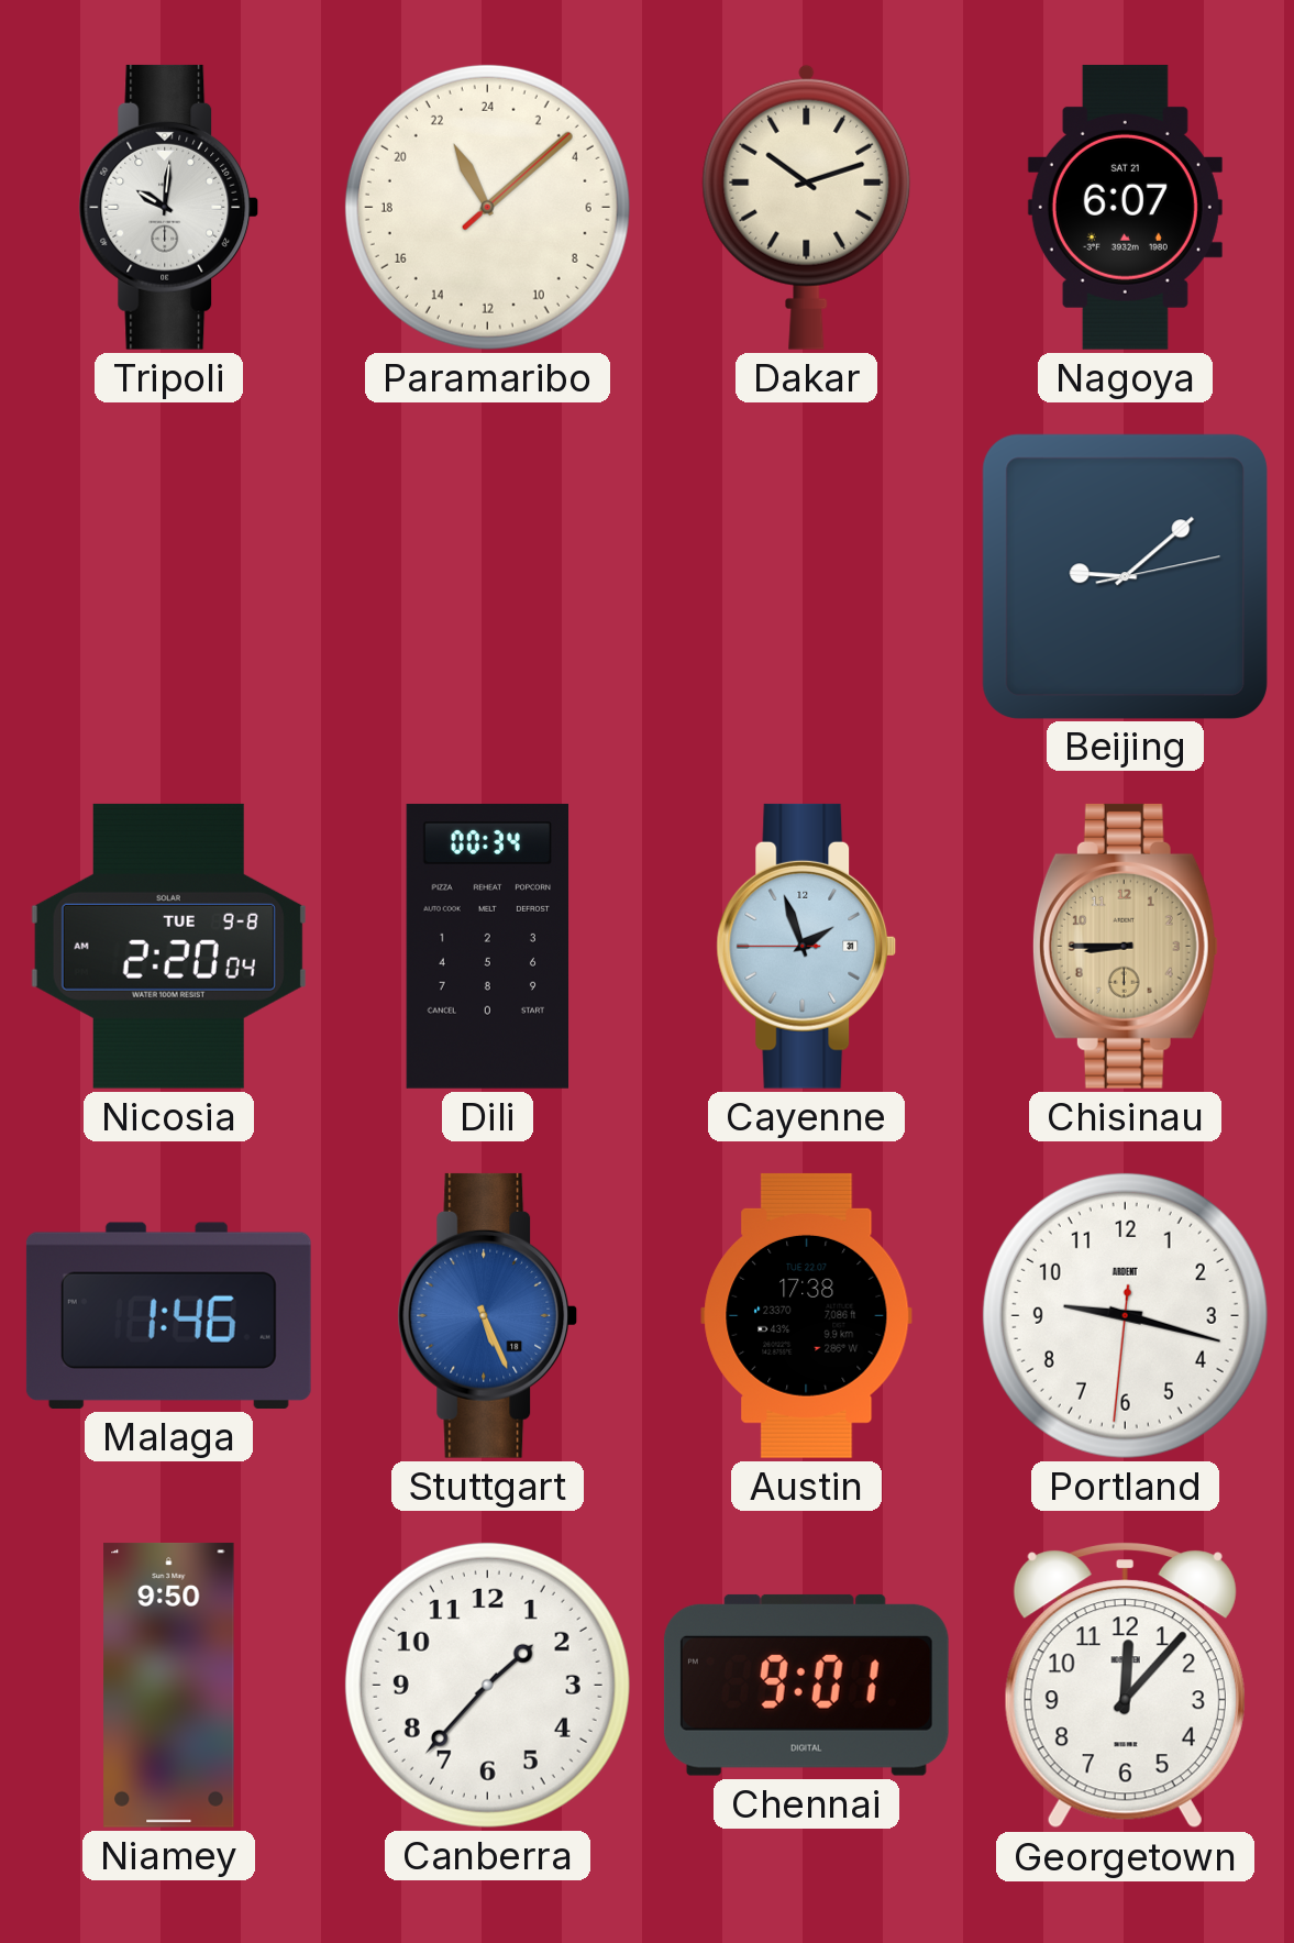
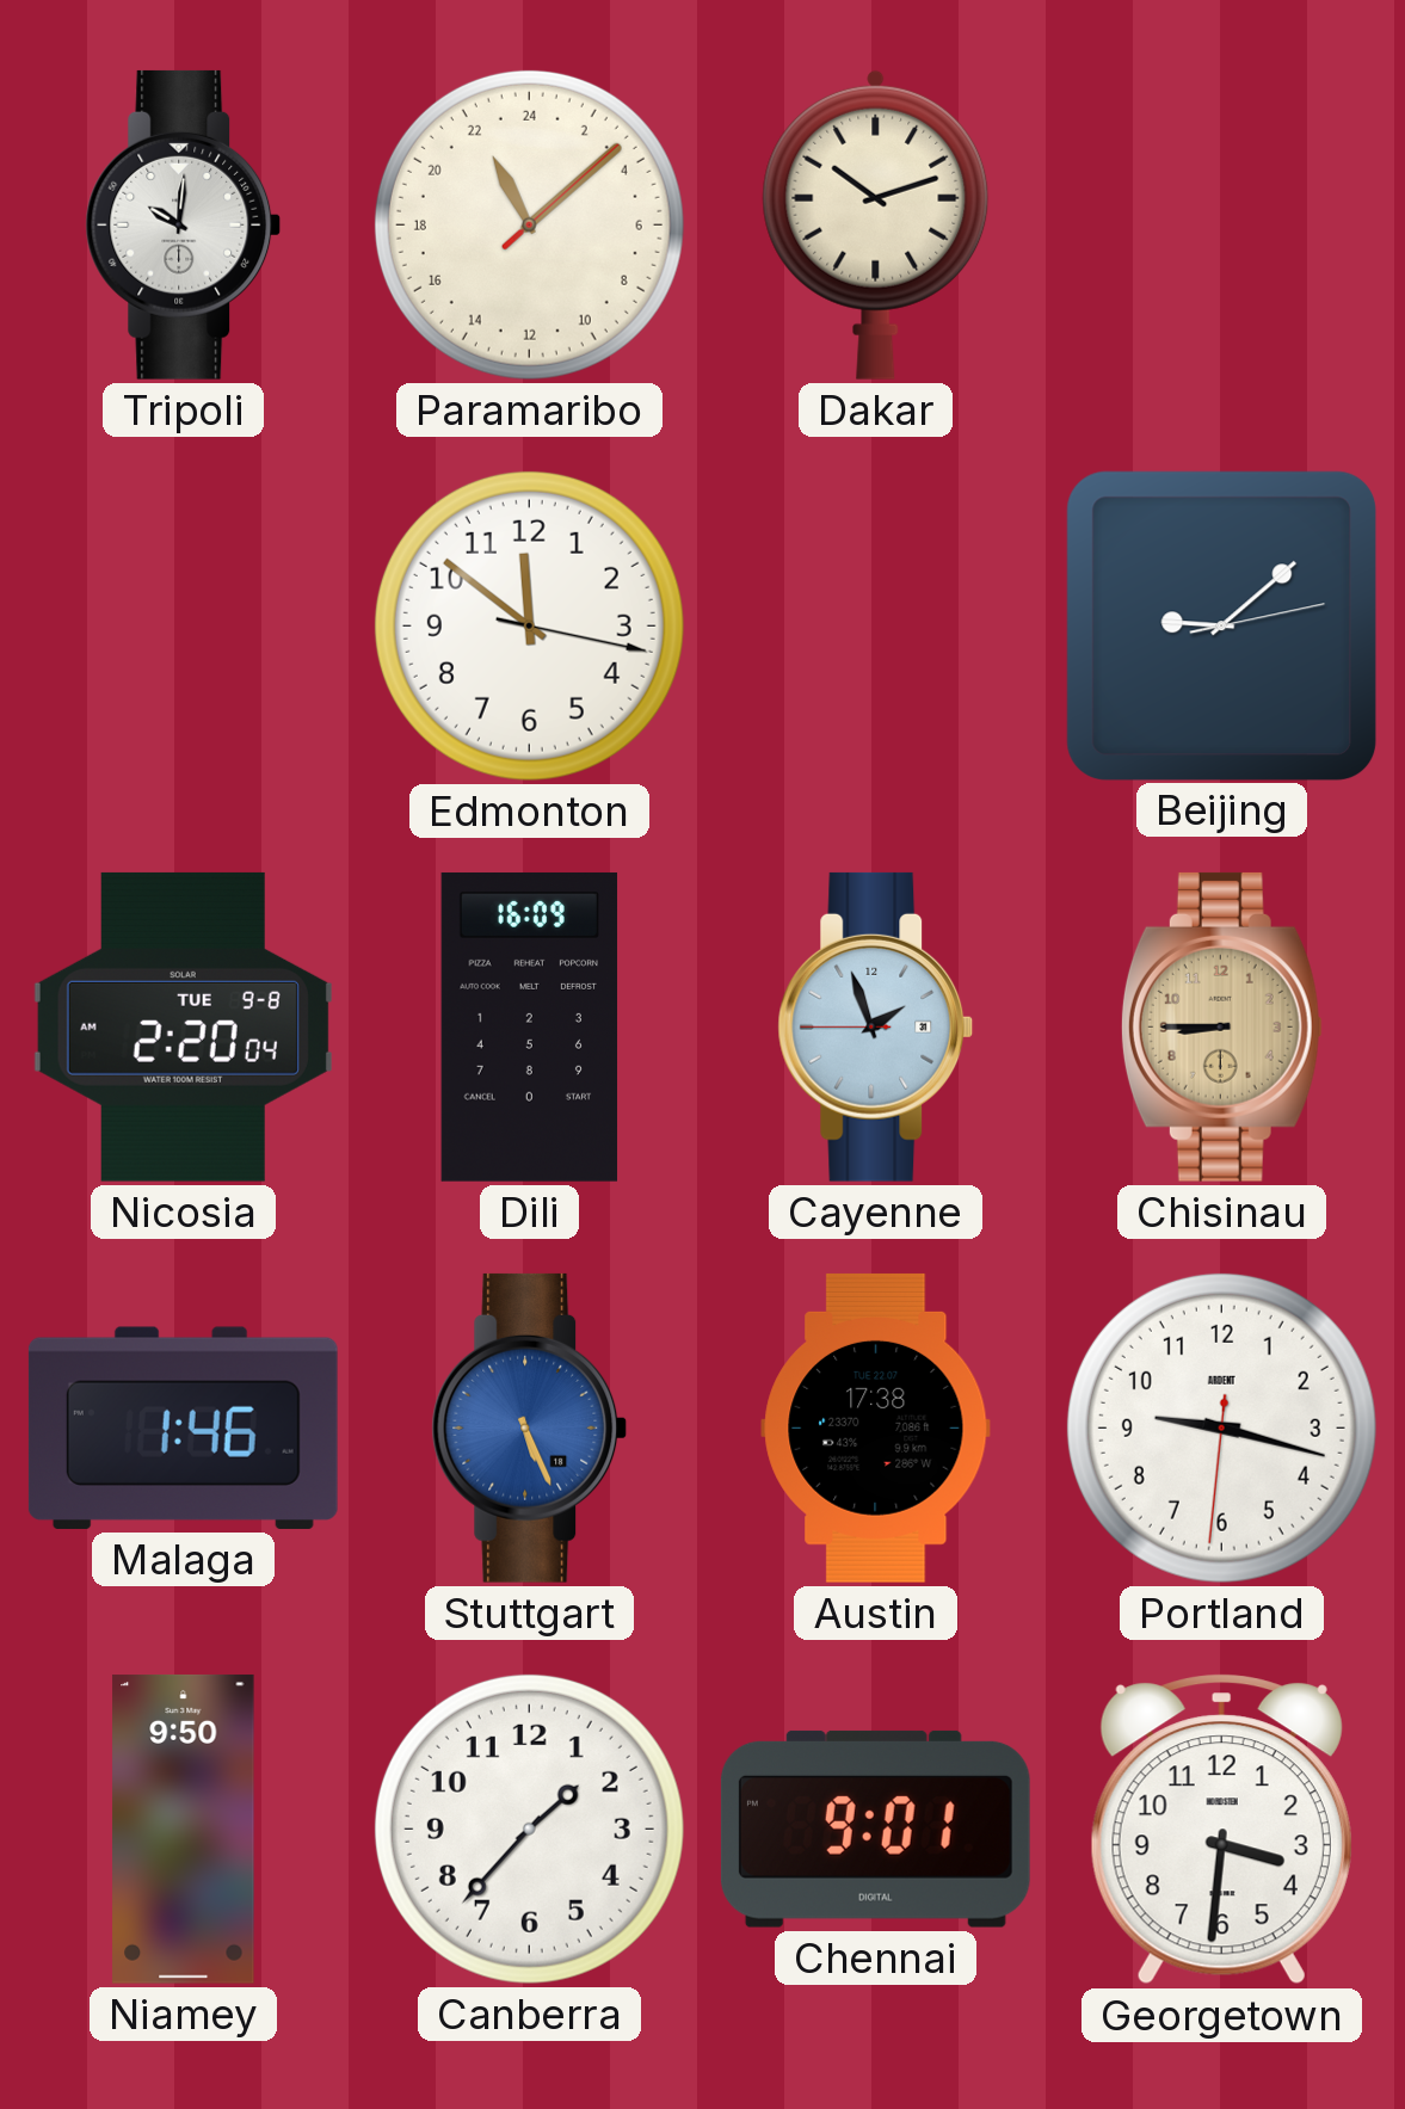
Nagoya: 6:07 -> none (1125, 207)
Edmonton: none -> 11:51 (529, 625)
Dili: 00:34 -> 16:09 (530, 1026)
Georgetown: 12:07 -> 3:31 (1221, 1830)
